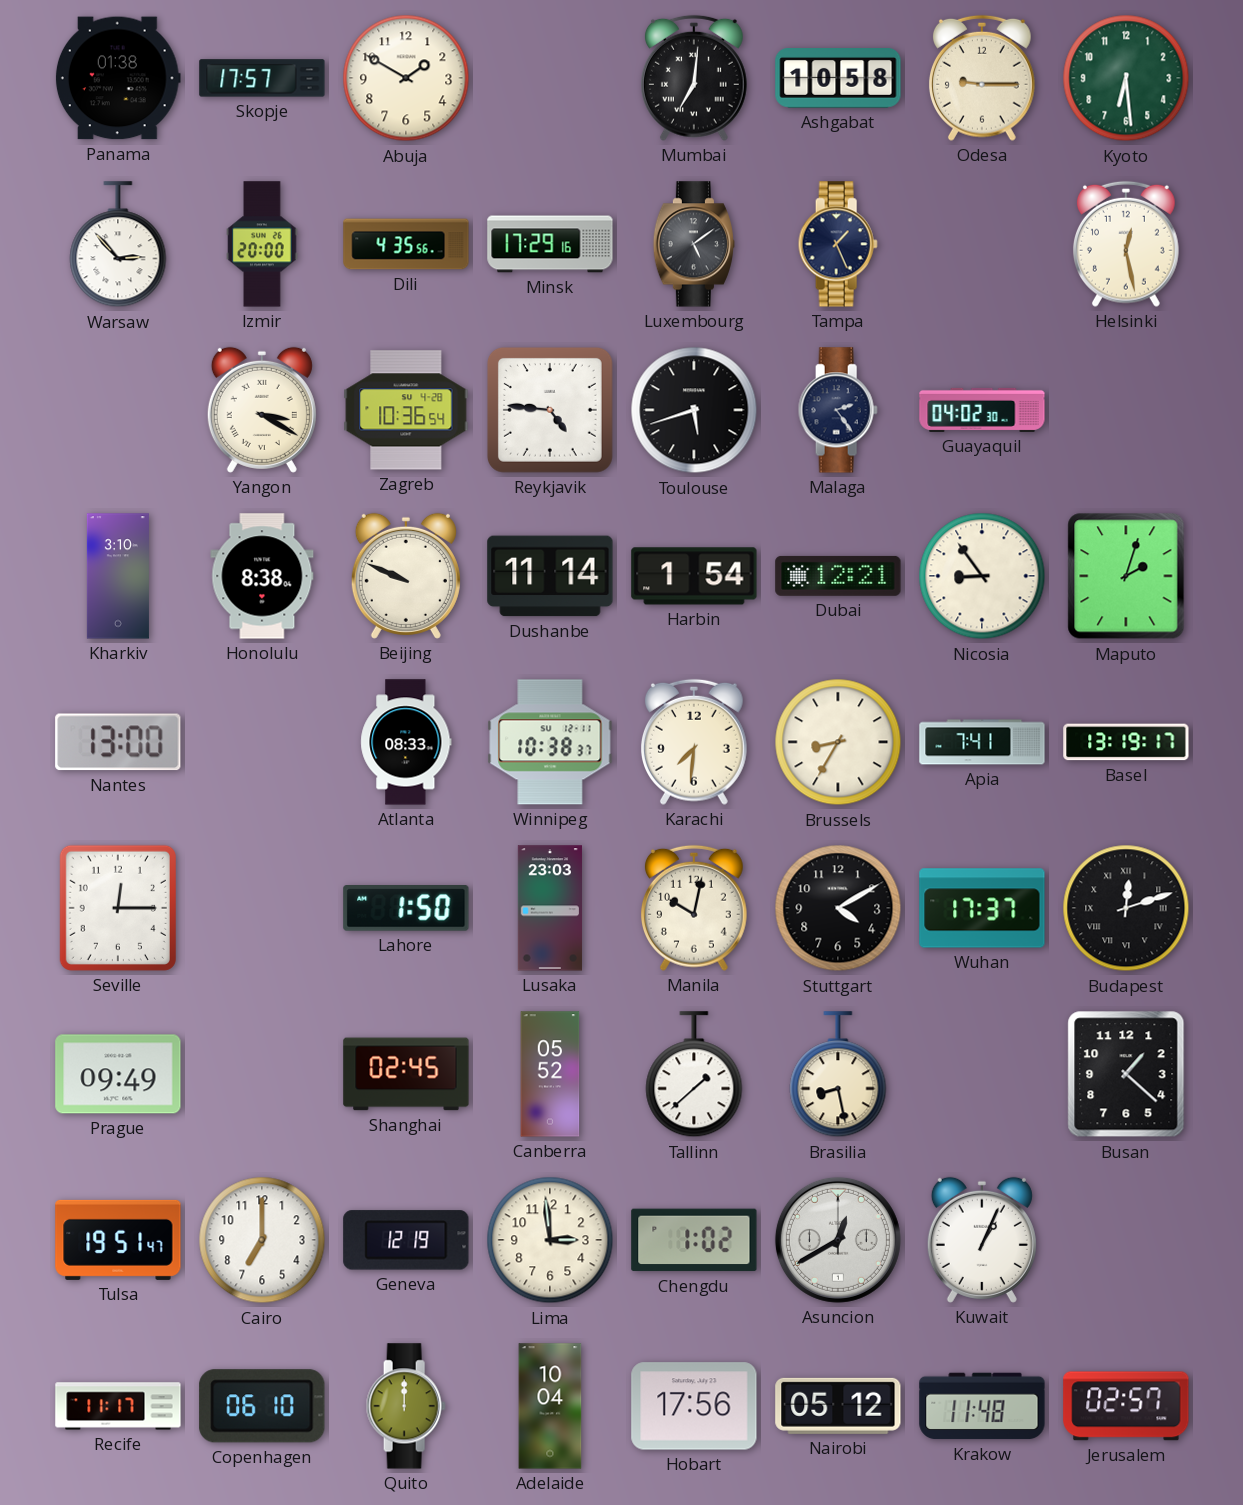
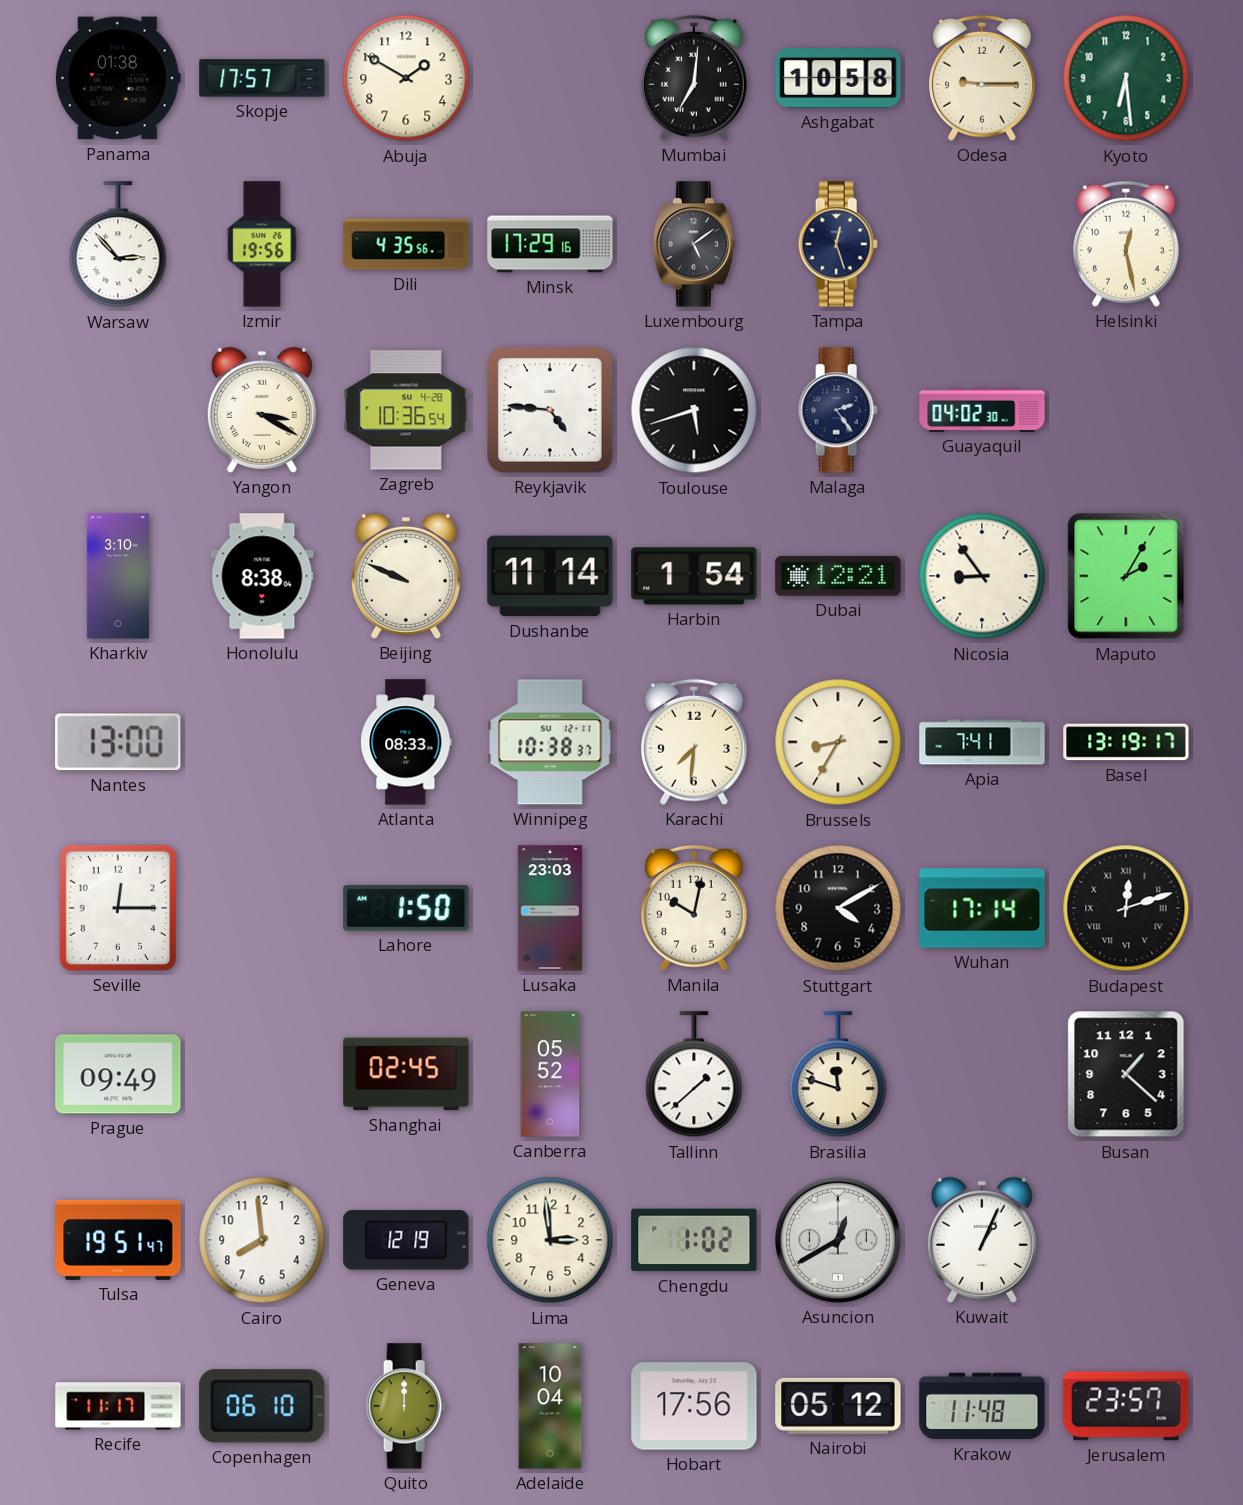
Izmir: 20:00 -> 19:56 (262, 244)
Tampa: 1:26 -> 12:27 (838, 244)
Maputo: 2:03 -> 2:05 (1126, 576)
Wuhan: 17:37 -> 17:14 (982, 908)
Brasilia: 8:28 -> 11:48 (838, 1075)
Cairo: 7:00 -> 7:59 (262, 1240)
Jerusalem: 02:57 -> 23:57 (1126, 1406)
